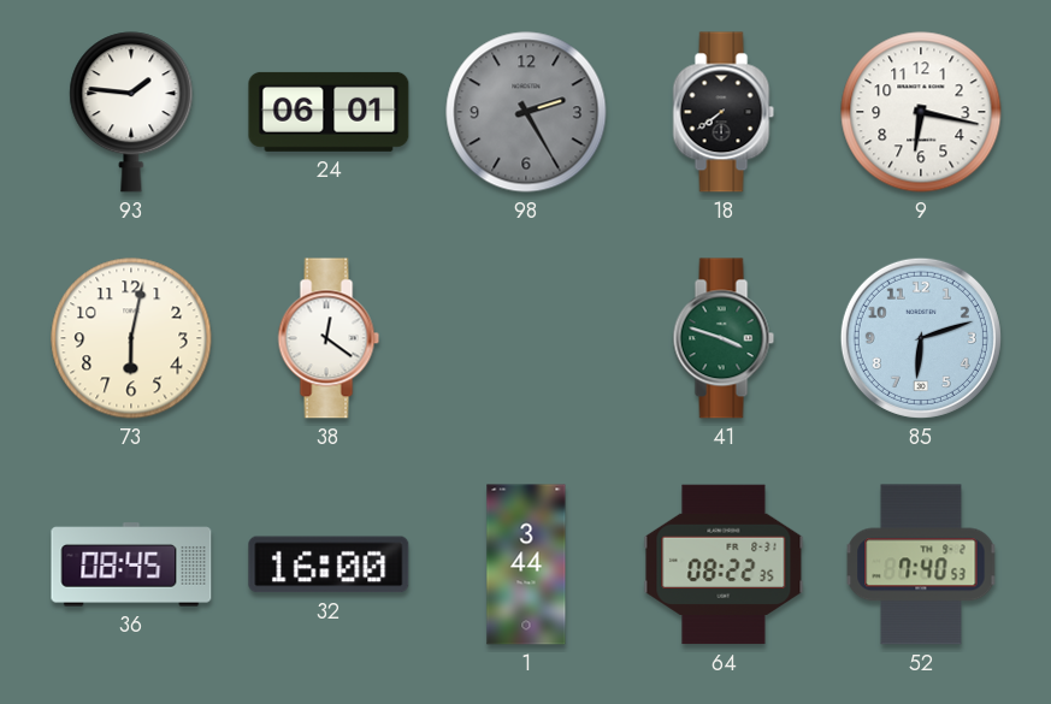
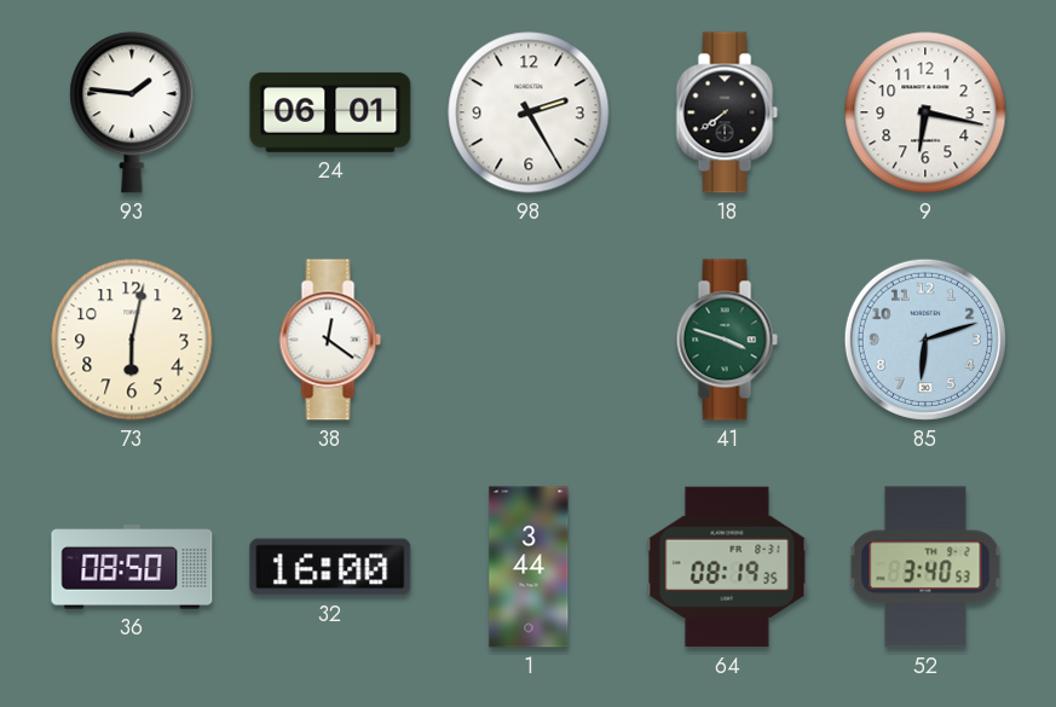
98 dial: grey -> white (529, 112)
36: 08:45 -> 08:50 (132, 567)
64: 08:22 -> 08:19 (727, 567)
52: 7:40 -> 3:40 (925, 567)
